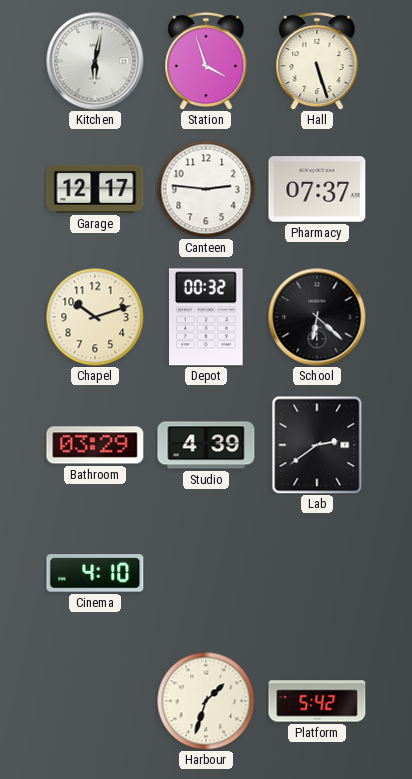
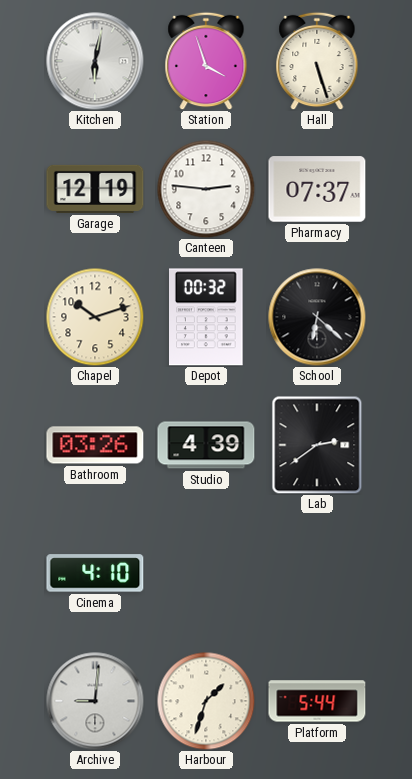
Garage: 12:17 -> 12:19 (95, 189)
Bathroom: 03:29 -> 03:26 (95, 445)
Archive: none -> 9:01 (95, 701)
Platform: 5:42 -> 5:44 (317, 701)
